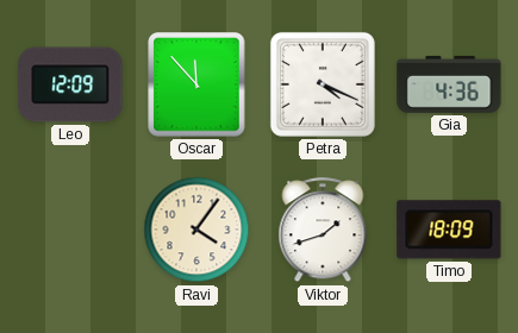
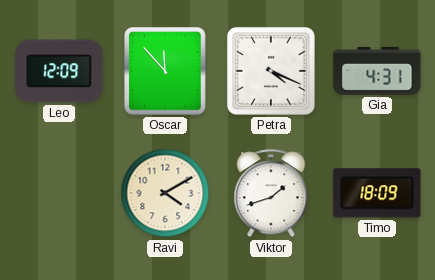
Gia: 4:36 -> 4:31 (377, 71)
Ravi: 4:06 -> 4:10 (165, 193)
